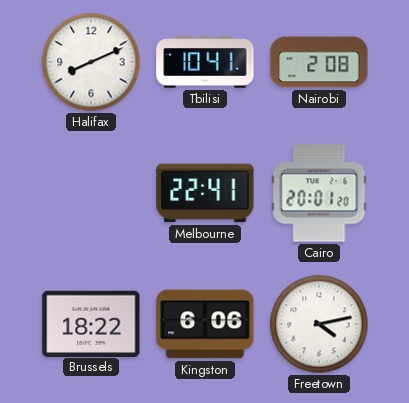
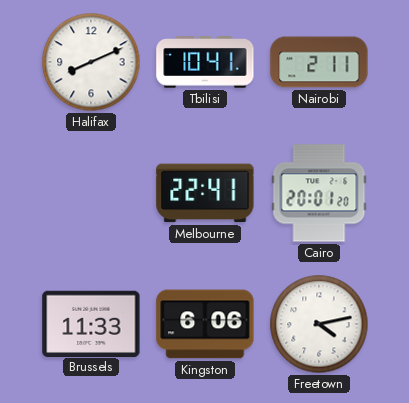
Nairobi: 2:08 -> 2:11 (319, 62)
Brussels: 18:22 -> 11:33 (91, 323)
